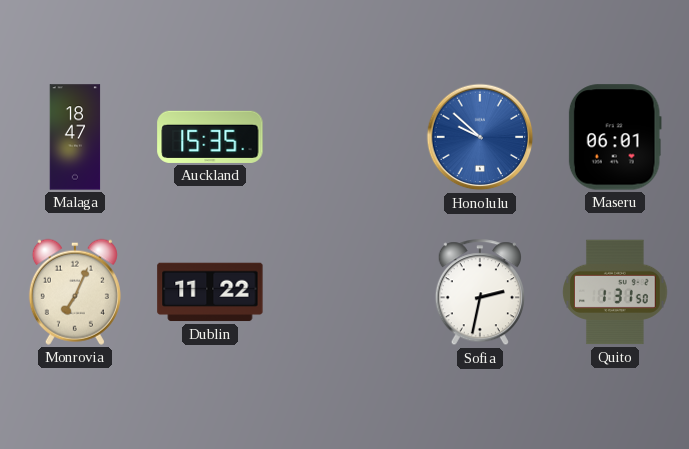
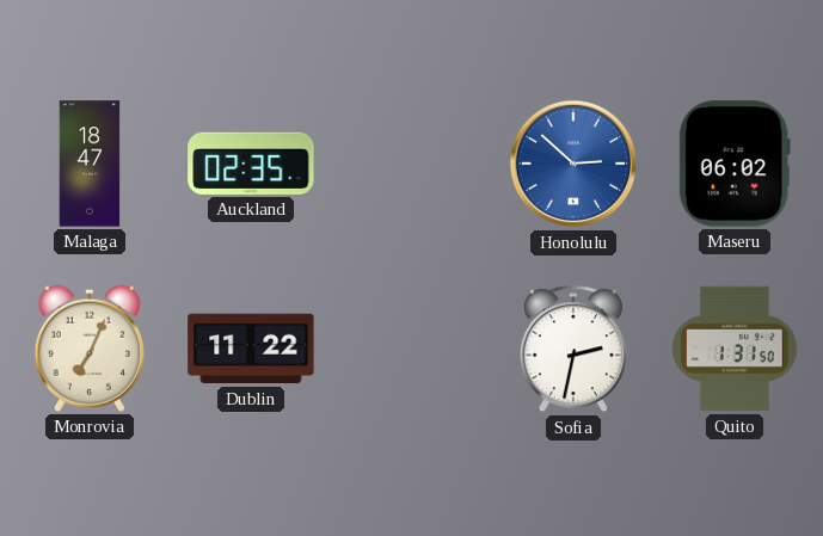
Auckland: 15:35 -> 02:35 (251, 164)
Honolulu: 9:52 -> 2:52 (573, 164)
Maseru: 06:01 -> 06:02 (735, 164)
